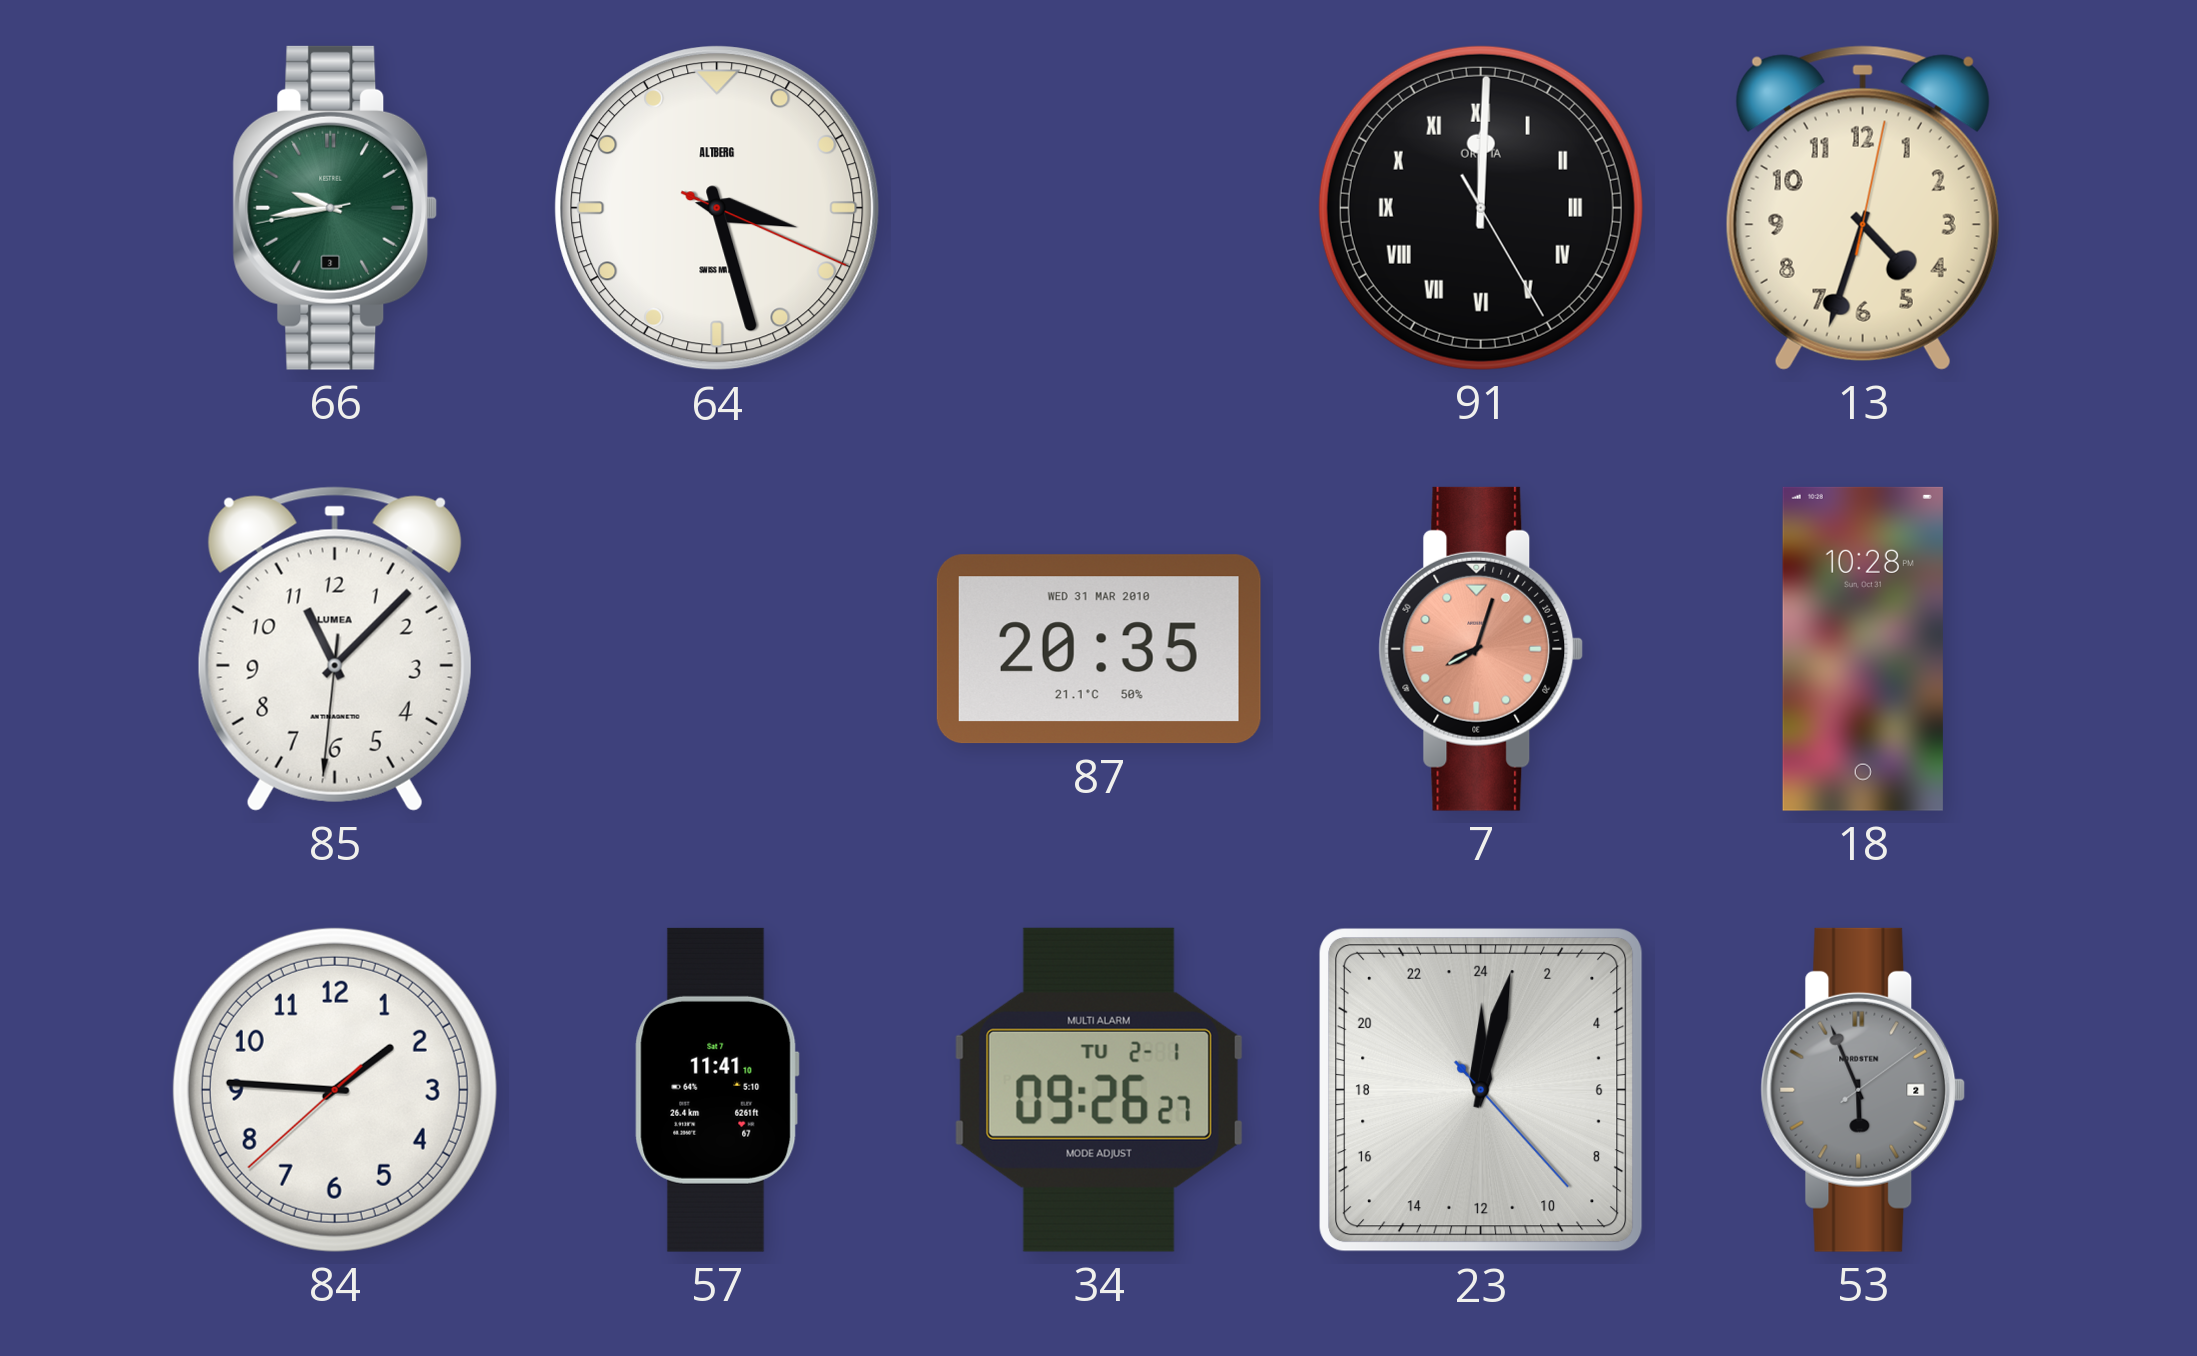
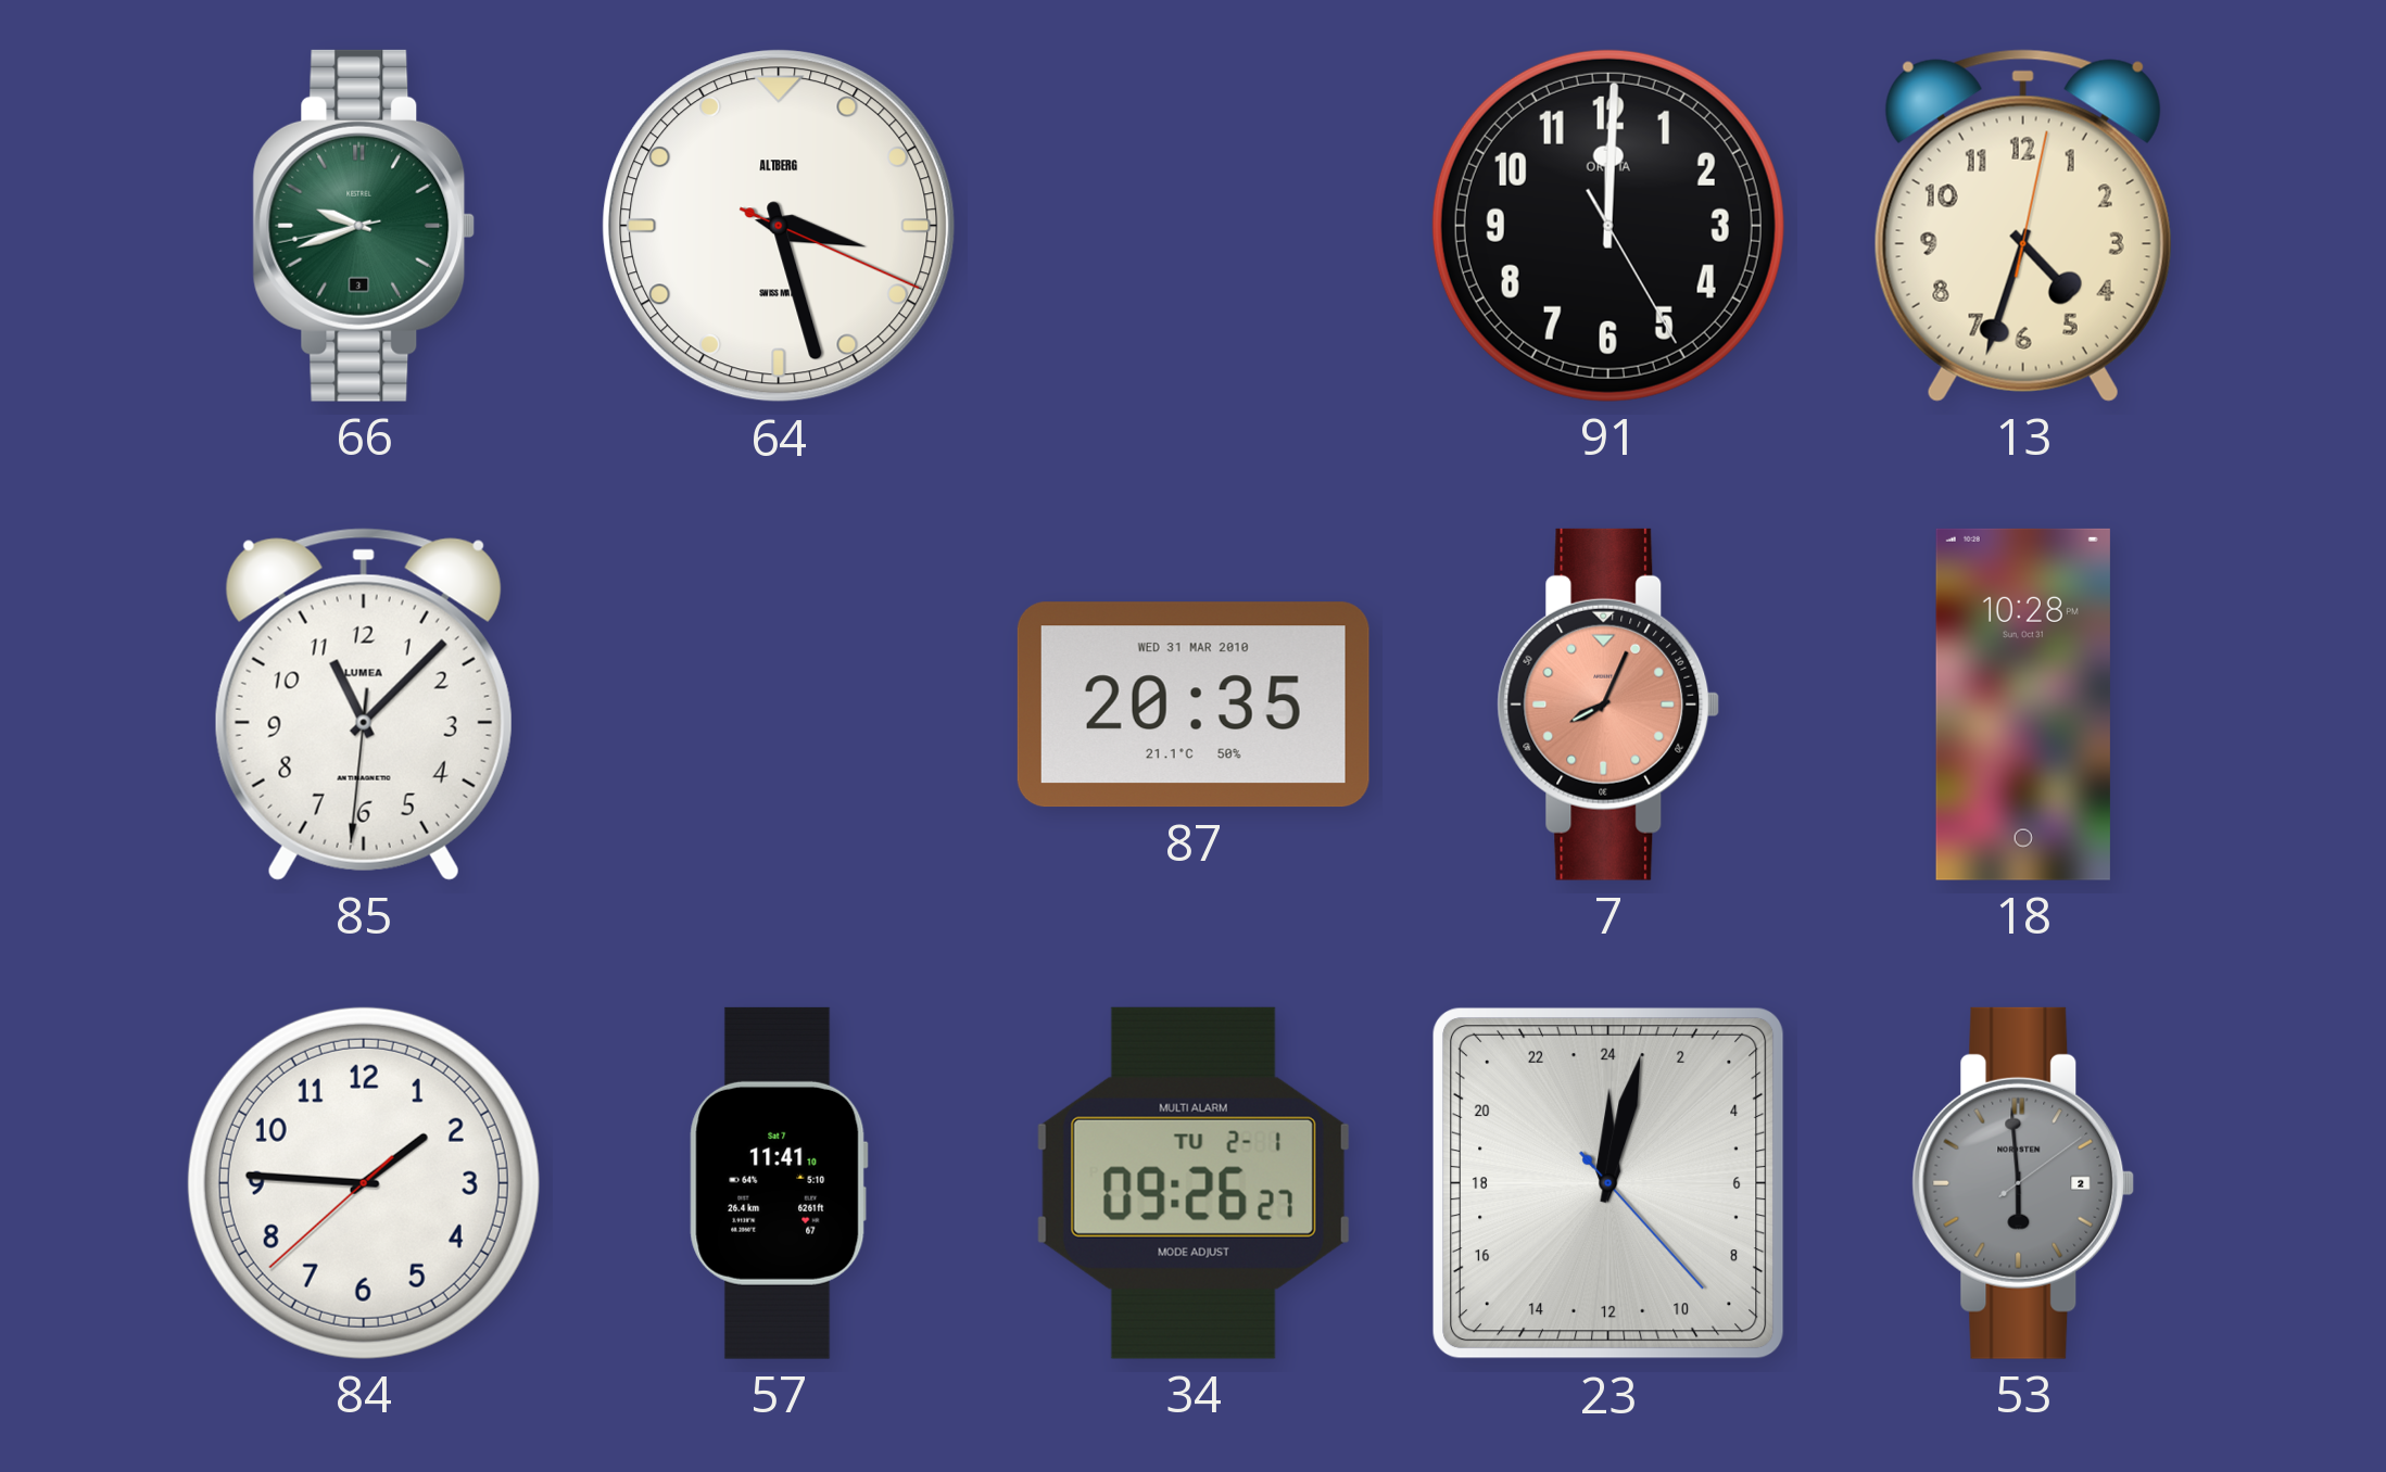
66: 9:43 -> 9:41 (364, 226)
91 numerals: Roman -> Arabic (1608, 226)
7: 8:03 -> 8:04 (1608, 705)
53: 5:56 -> 5:59 (2023, 1183)
